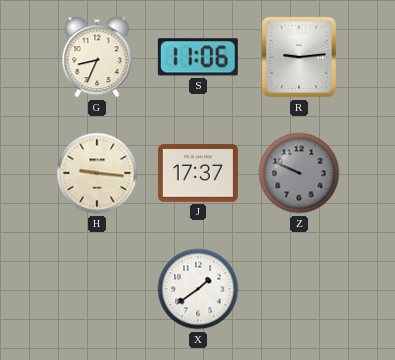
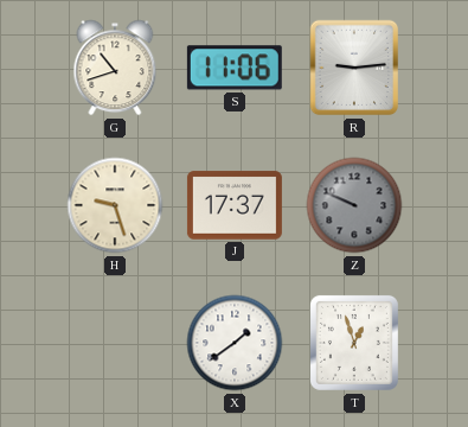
G: 8:34 -> 10:42 (115, 68)
H: 9:16 -> 9:27 (115, 205)
T: none -> 12:57 (354, 343)
